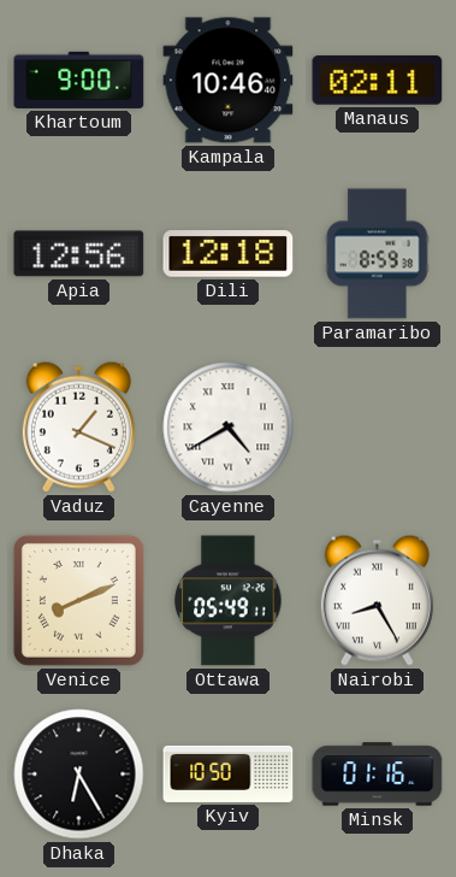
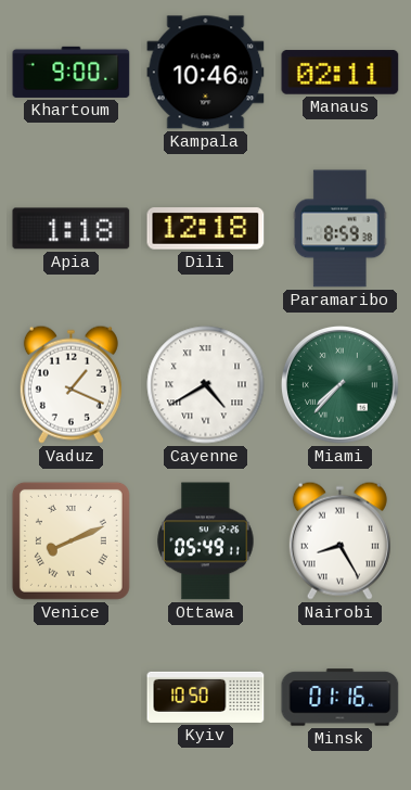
Apia: 12:56 -> 1:18 (72, 229)
Miami: none -> 7:37 (339, 384)
Dhaka: 6:25 -> none (79, 775)
